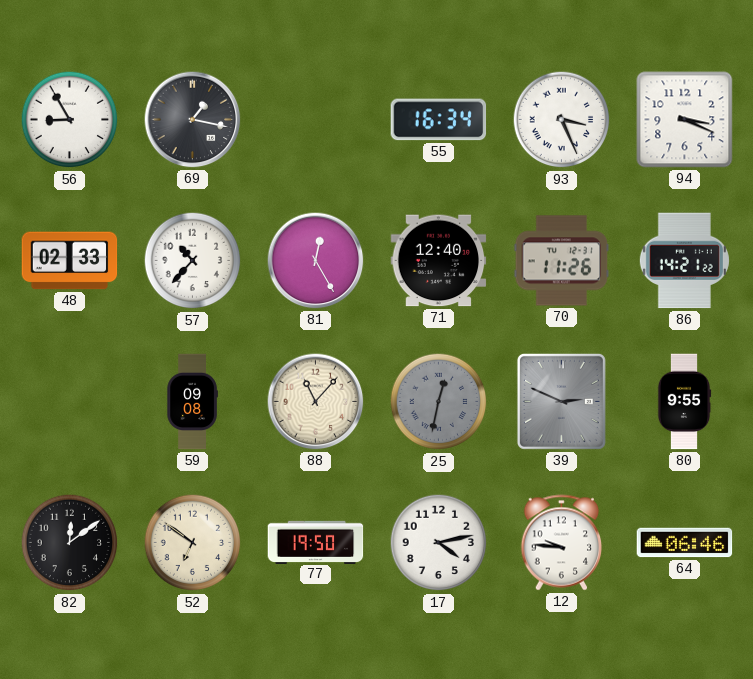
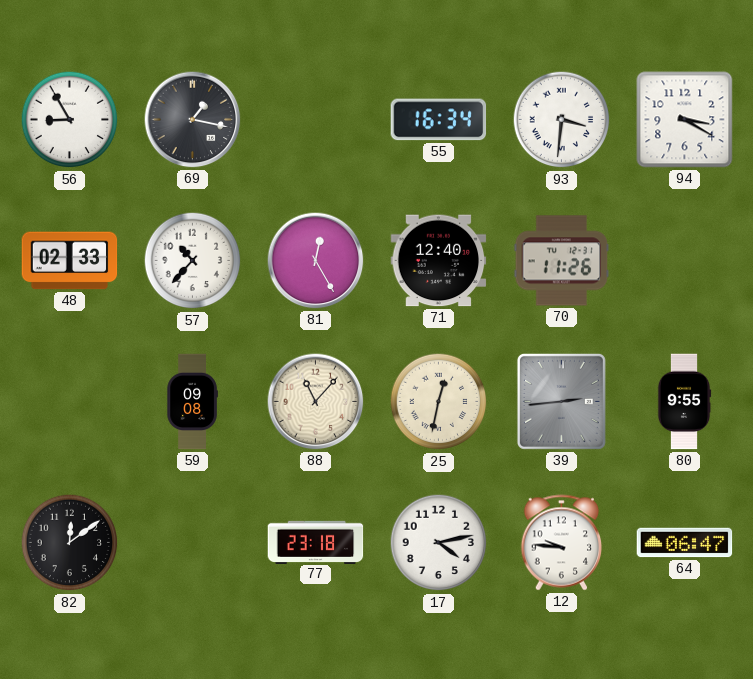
93: 3:26 -> 3:31 (562, 120)
94: 3:19 -> 3:20 (685, 120)
86: 14:21 -> none (684, 261)
25 dial: grey -> cream (439, 402)
39: 2:49 -> 2:44 (561, 401)
52: 6:51 -> none (193, 543)
77: 19:50 -> 23:18 (316, 542)
64: 06:46 -> 06:47 (685, 543)
